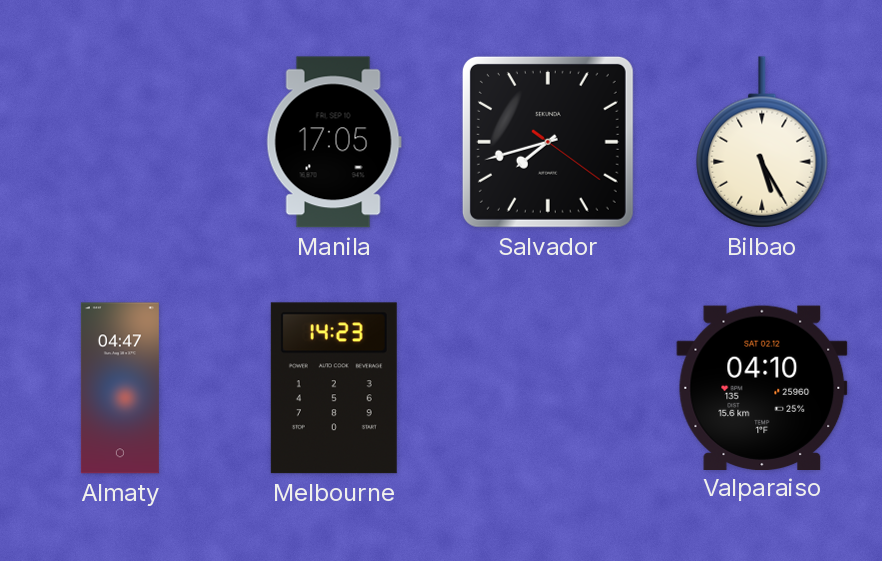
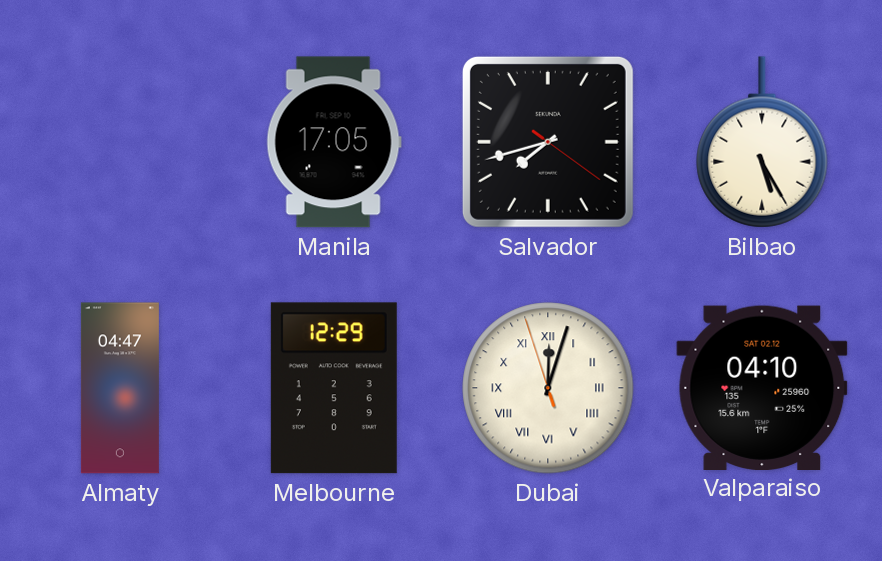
Melbourne: 14:23 -> 12:29 (334, 388)
Dubai: none -> 12:02 (548, 388)
